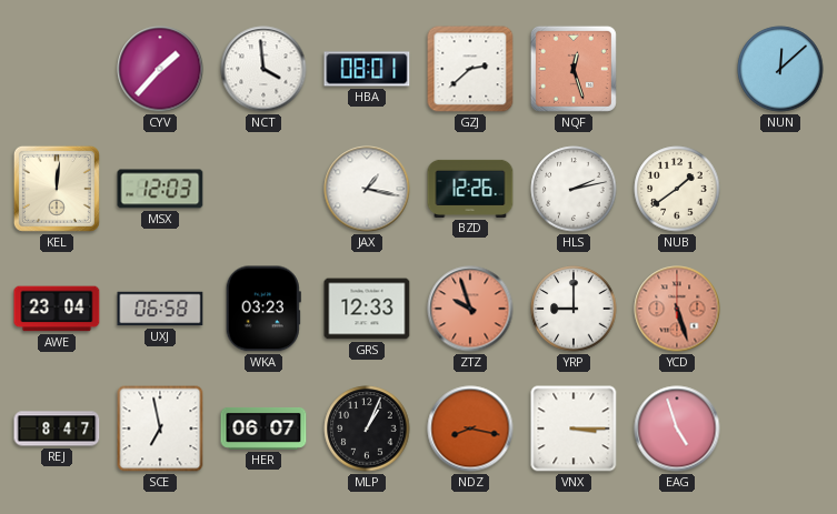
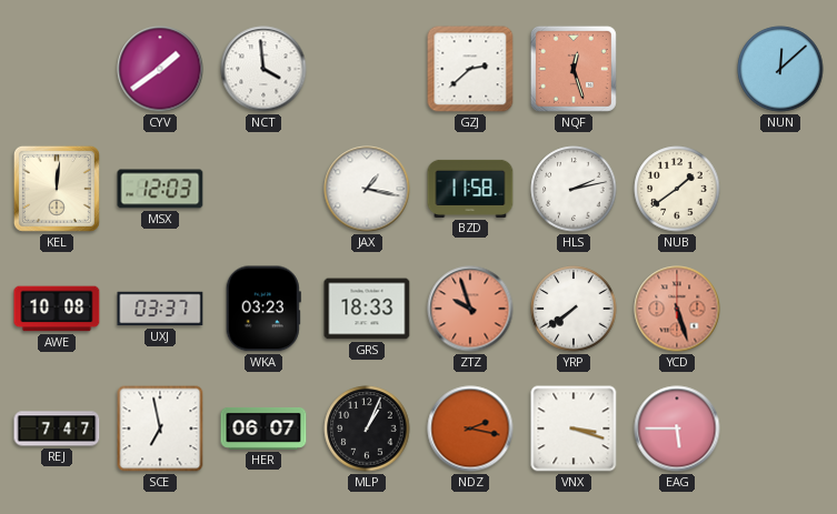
CYV: 1:37 -> 1:39 (160, 69)
HBA: 08:01 -> none (367, 69)
BZD: 12:26 -> 11:58 (470, 189)
AWE: 23:04 -> 10:08 (57, 309)
UXJ: 06:58 -> 03:37 (160, 309)
GRS: 12:33 -> 18:33 (367, 309)
YRP: 9:00 -> 7:39 (574, 309)
REJ: 8:47 -> 7:47 (57, 429)
NDZ: 8:17 -> 2:17 (470, 429)
VNX: 3:15 -> 3:18 (574, 429)
EAG: 4:57 -> 5:45 (677, 429)
